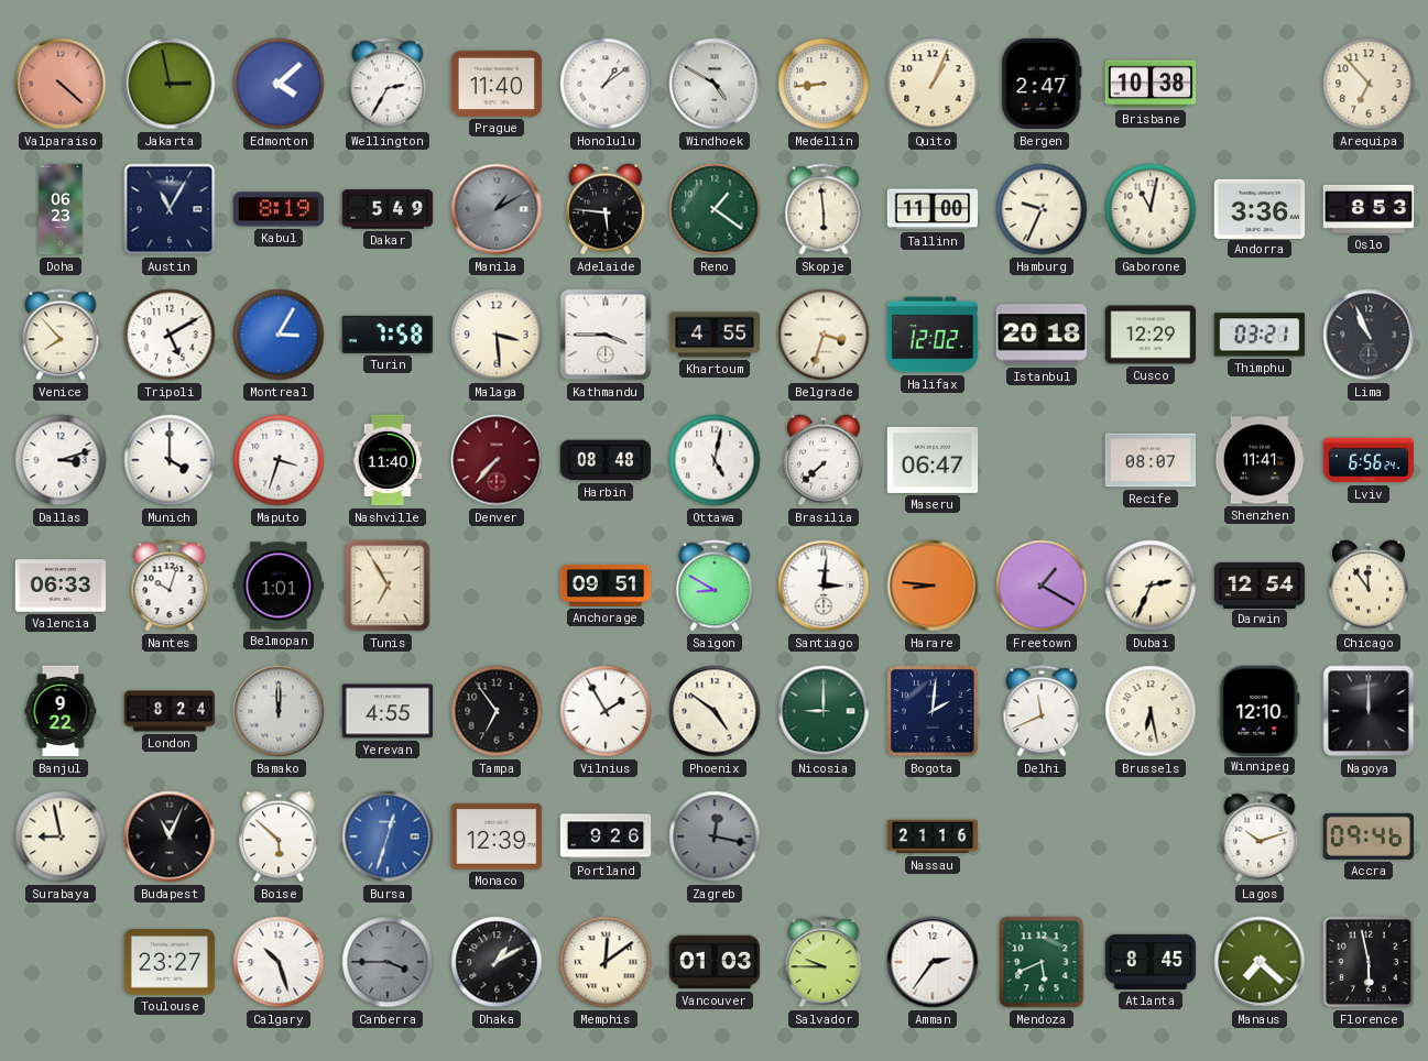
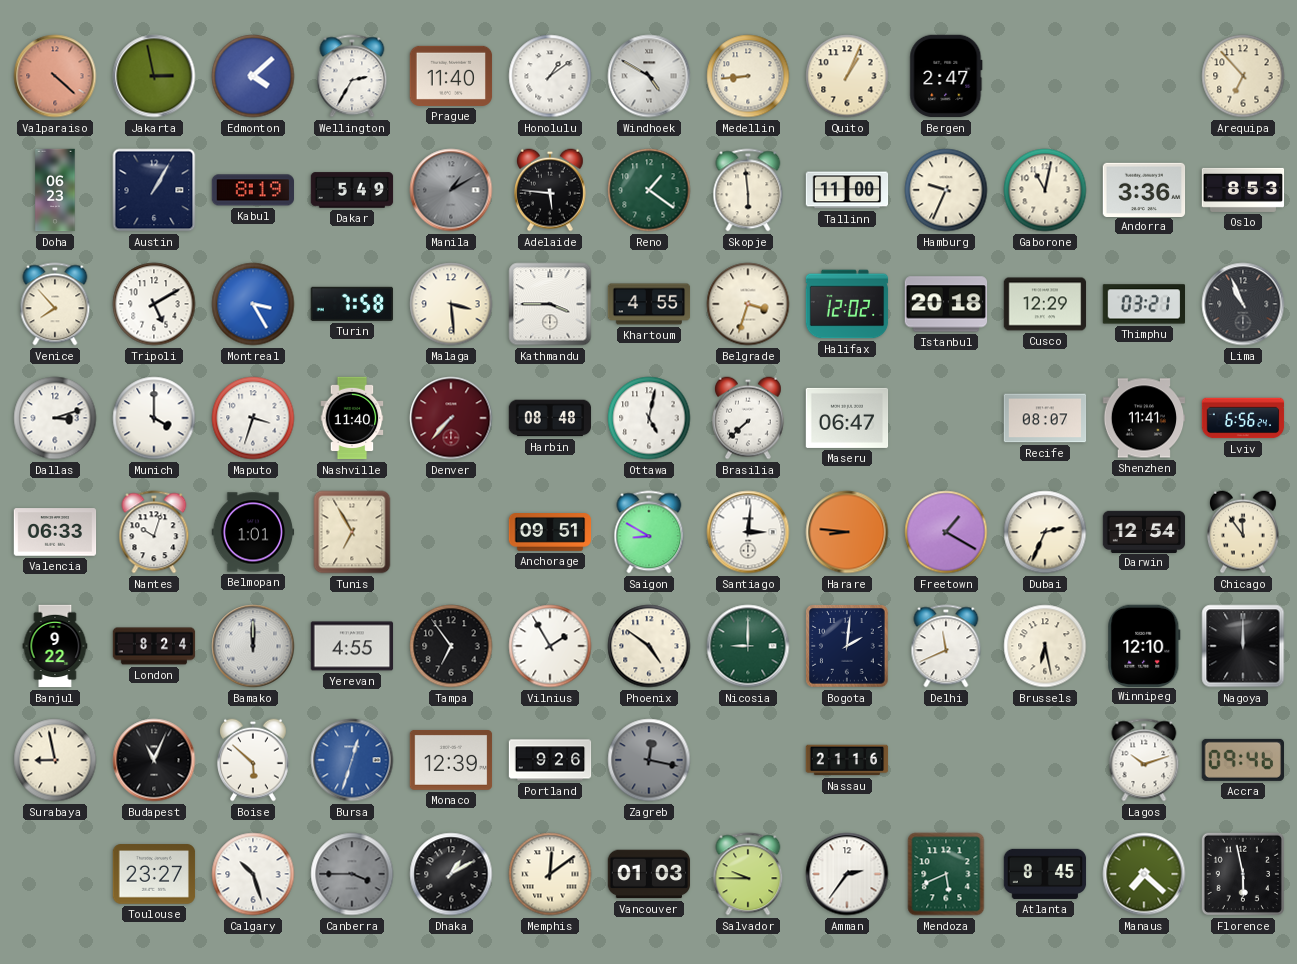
Brisbane: 10:38 -> none (1151, 84)
Austin: 11:05 -> 1:05 (154, 190)
Montreal: 3:05 -> 3:25 (253, 304)
